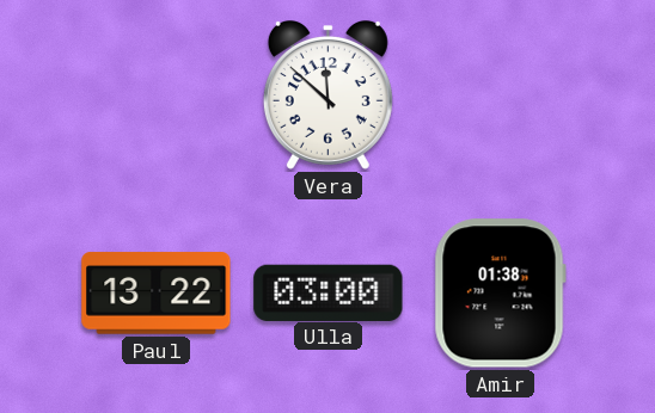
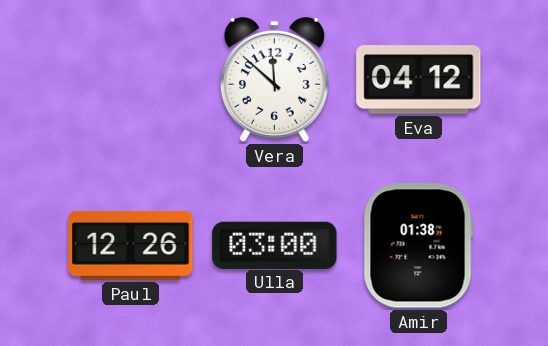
Eva: none -> 04:12 (419, 80)
Paul: 13:22 -> 12:26 (131, 246)
